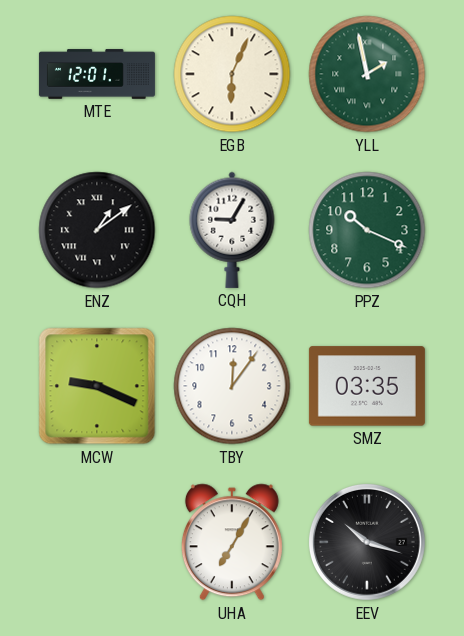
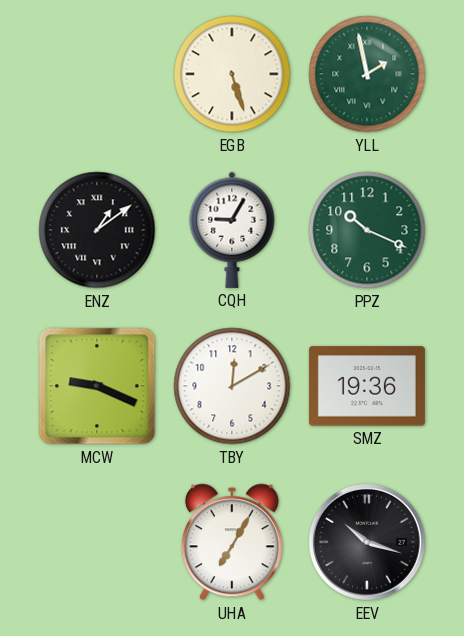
MTE: 12:01 -> none (97, 74)
EGB: 6:04 -> 5:27 (232, 74)
TBY: 12:06 -> 12:10 (232, 386)
SMZ: 03:35 -> 19:36 (367, 386)
